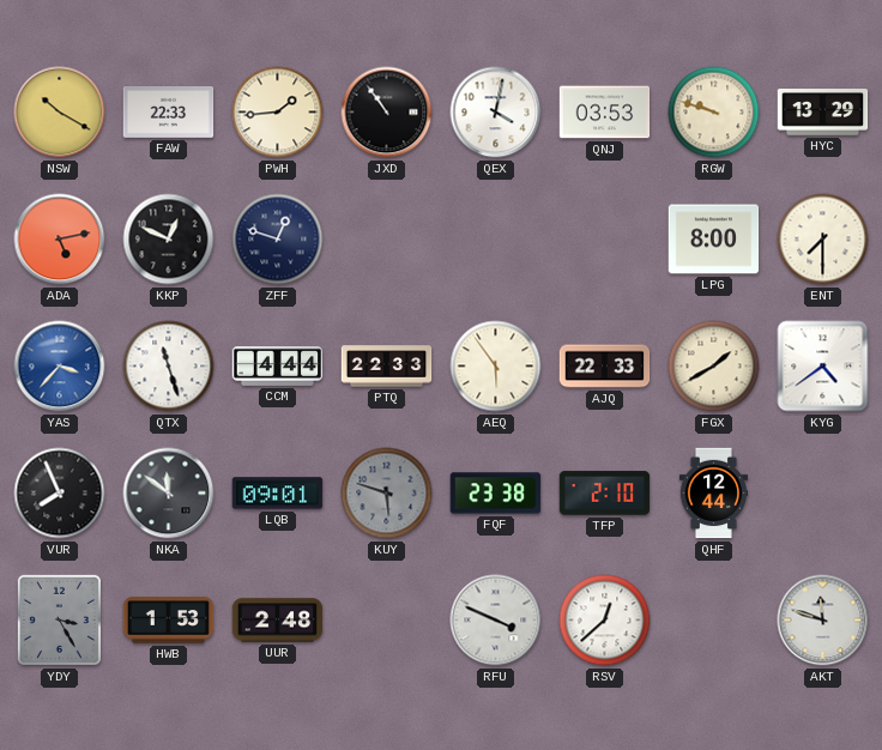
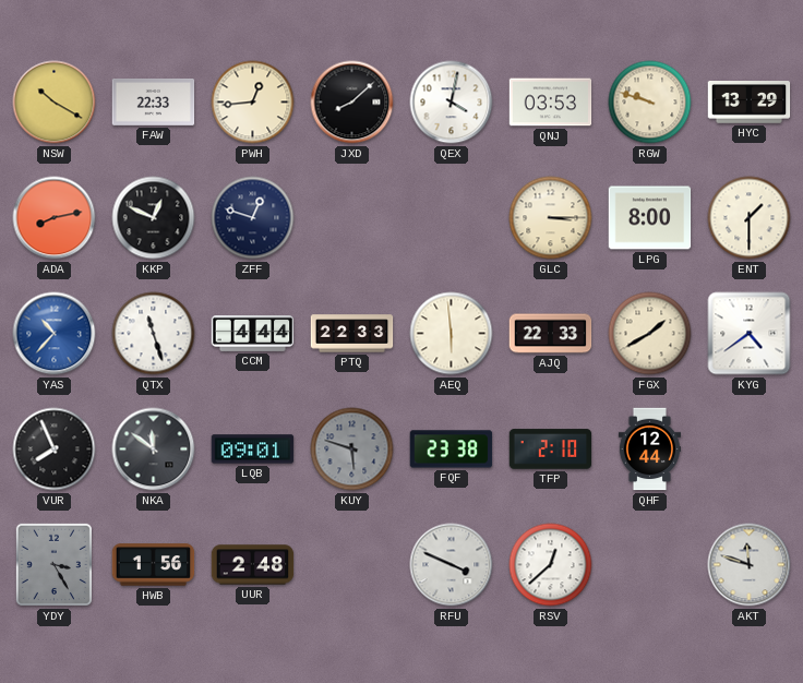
PWH: 1:44 -> 12:44 (253, 103)
JXD: 10:54 -> 8:08 (352, 103)
ADA: 5:13 -> 8:13 (55, 218)
GLC: none -> 3:15 (551, 218)
ENT: 7:30 -> 1:30 (750, 218)
YAS: 3:37 -> 10:37 (55, 334)
AEQ: 5:54 -> 5:59 (452, 334)
HWB: 1:53 -> 1:56 (154, 565)
